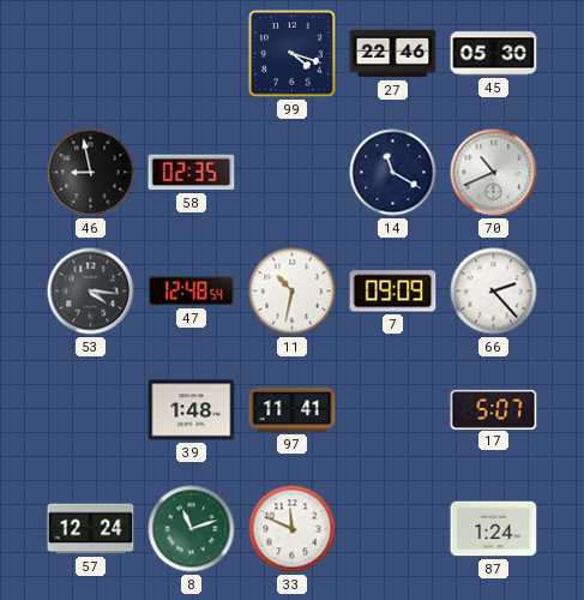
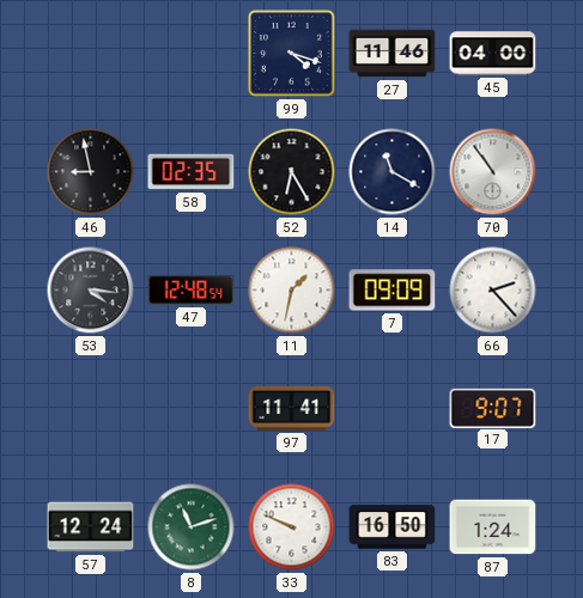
27: 22:46 -> 11:46 (393, 54)
45: 05:30 -> 04:00 (493, 54)
52: none -> 6:25 (292, 172)
70: 10:41 -> 10:54 (493, 172)
11: 10:32 -> 1:32 (292, 291)
39: 1:48 -> none (192, 410)
17: 5:07 -> 9:07 (493, 408)
33: 11:49 -> 9:49 (292, 527)
83: none -> 16:50 (393, 527)
